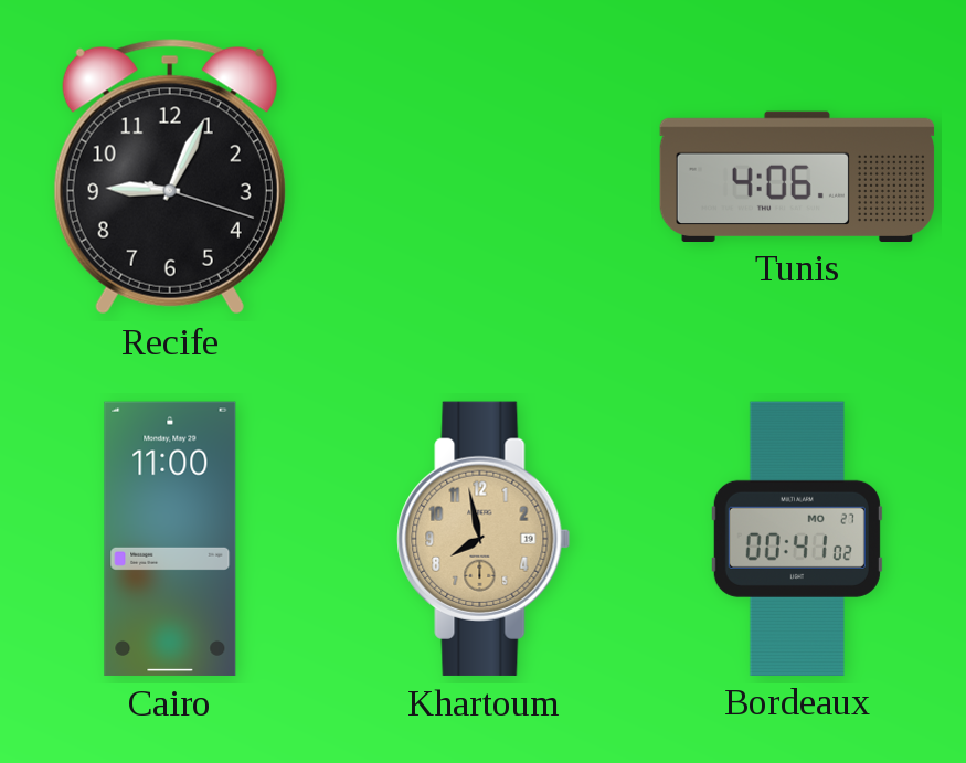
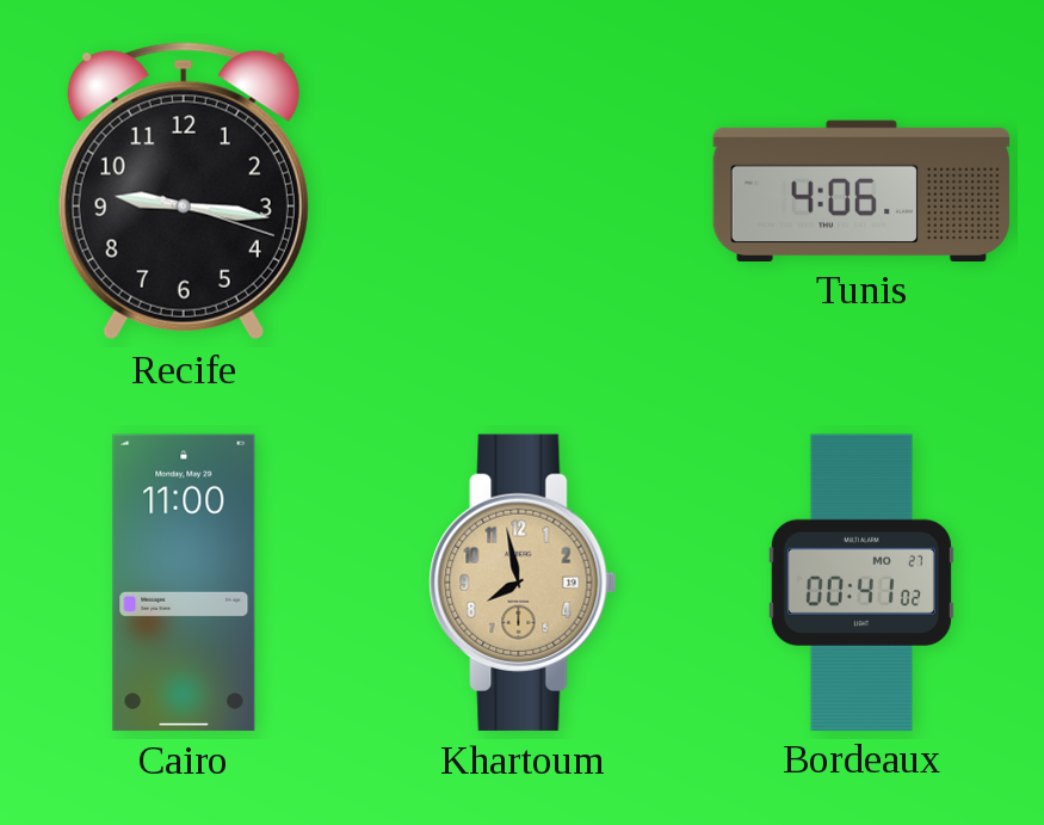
Recife: 9:04 -> 9:16 (184, 191)
